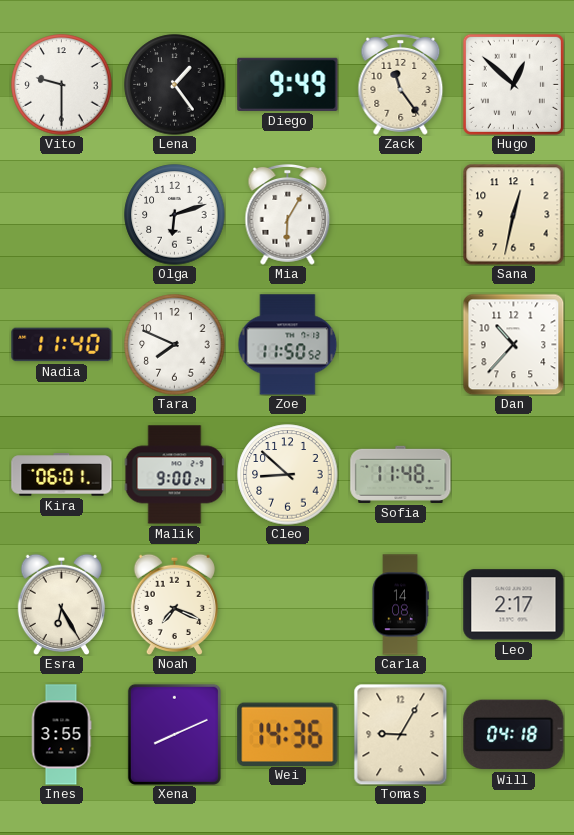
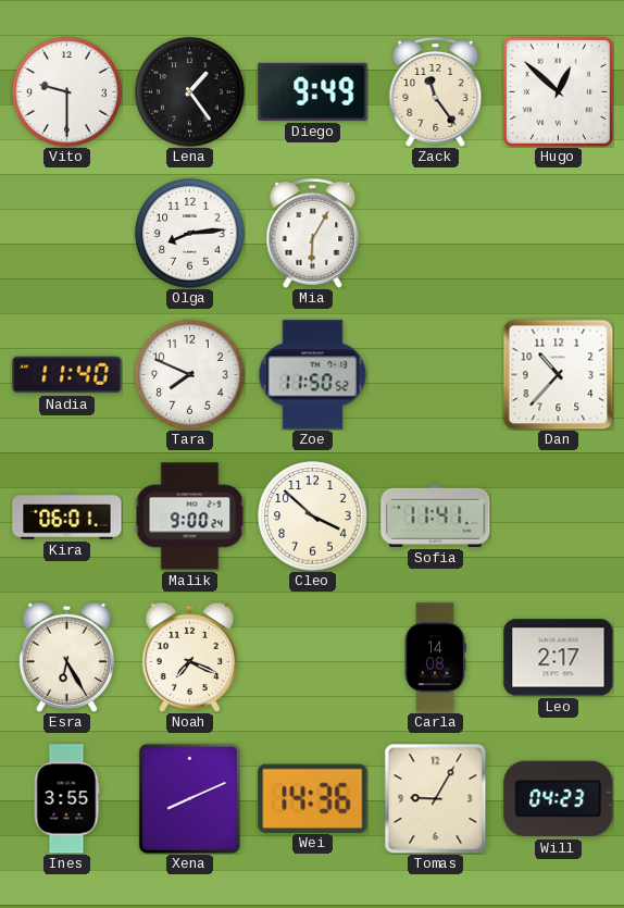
Olga: 6:12 -> 8:14 (190, 234)
Sana: 12:32 -> none (514, 215)
Cleo: 8:52 -> 3:52 (313, 517)
Sofia: 11:48 -> 11:41 (436, 515)
Will: 04:18 -> 04:23 (559, 799)
